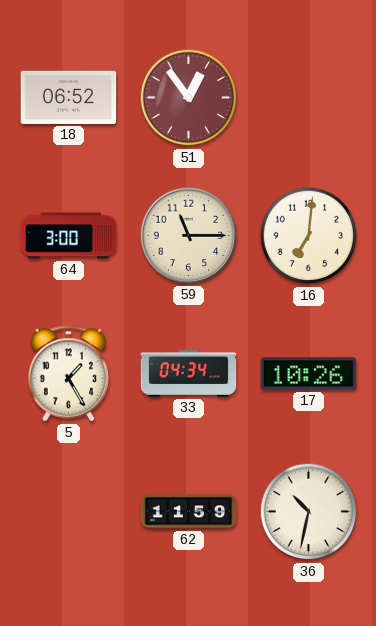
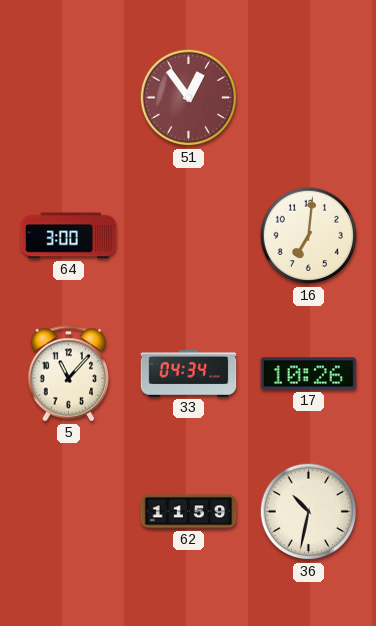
18: 06:52 -> none (69, 97)
59: 11:15 -> none (189, 236)
5: 1:25 -> 11:07 (69, 374)
